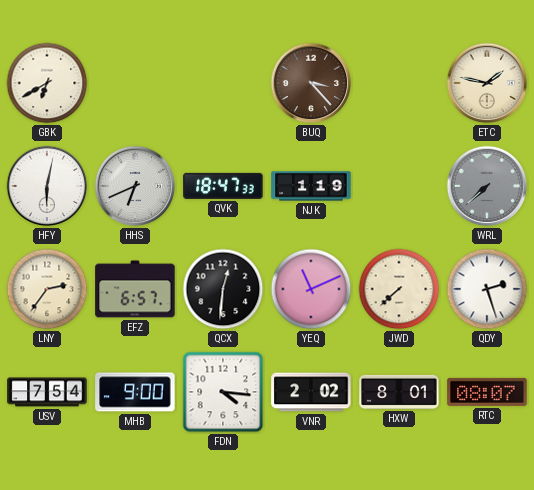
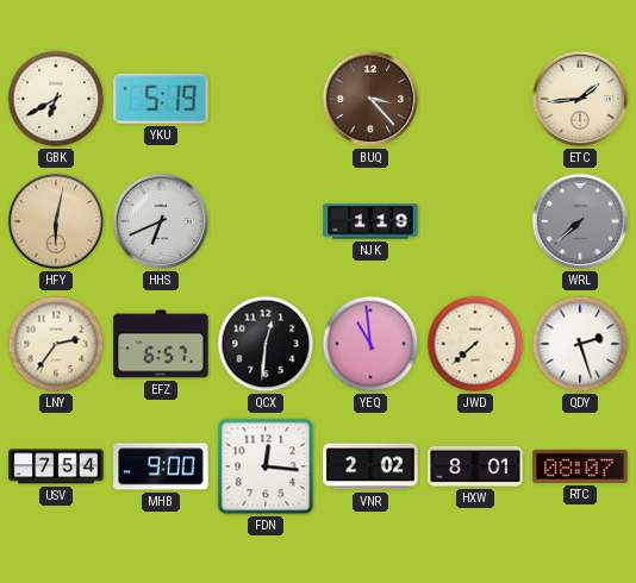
YKU: none -> 5:19 (161, 99)
ETC: 1:47 -> 1:44 (580, 99)
HFY dial: white -> champagne (56, 221)
QVK: 18:47 -> none (223, 186)
YEQ: 11:11 -> 10:59 (370, 344)
FDN: 4:16 -> 12:16 (266, 466)
